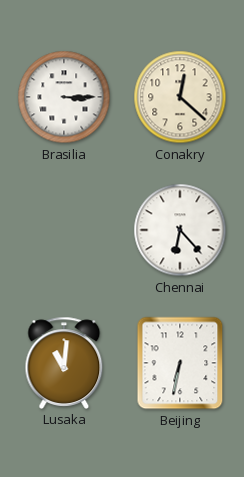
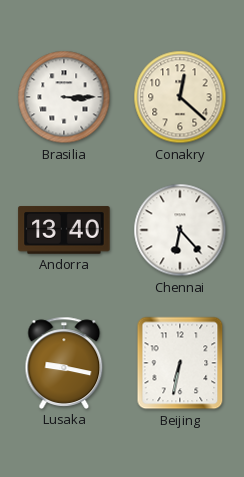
Andorra: none -> 13:40 (64, 230)
Lusaka: 11:01 -> 9:17 (64, 363)
